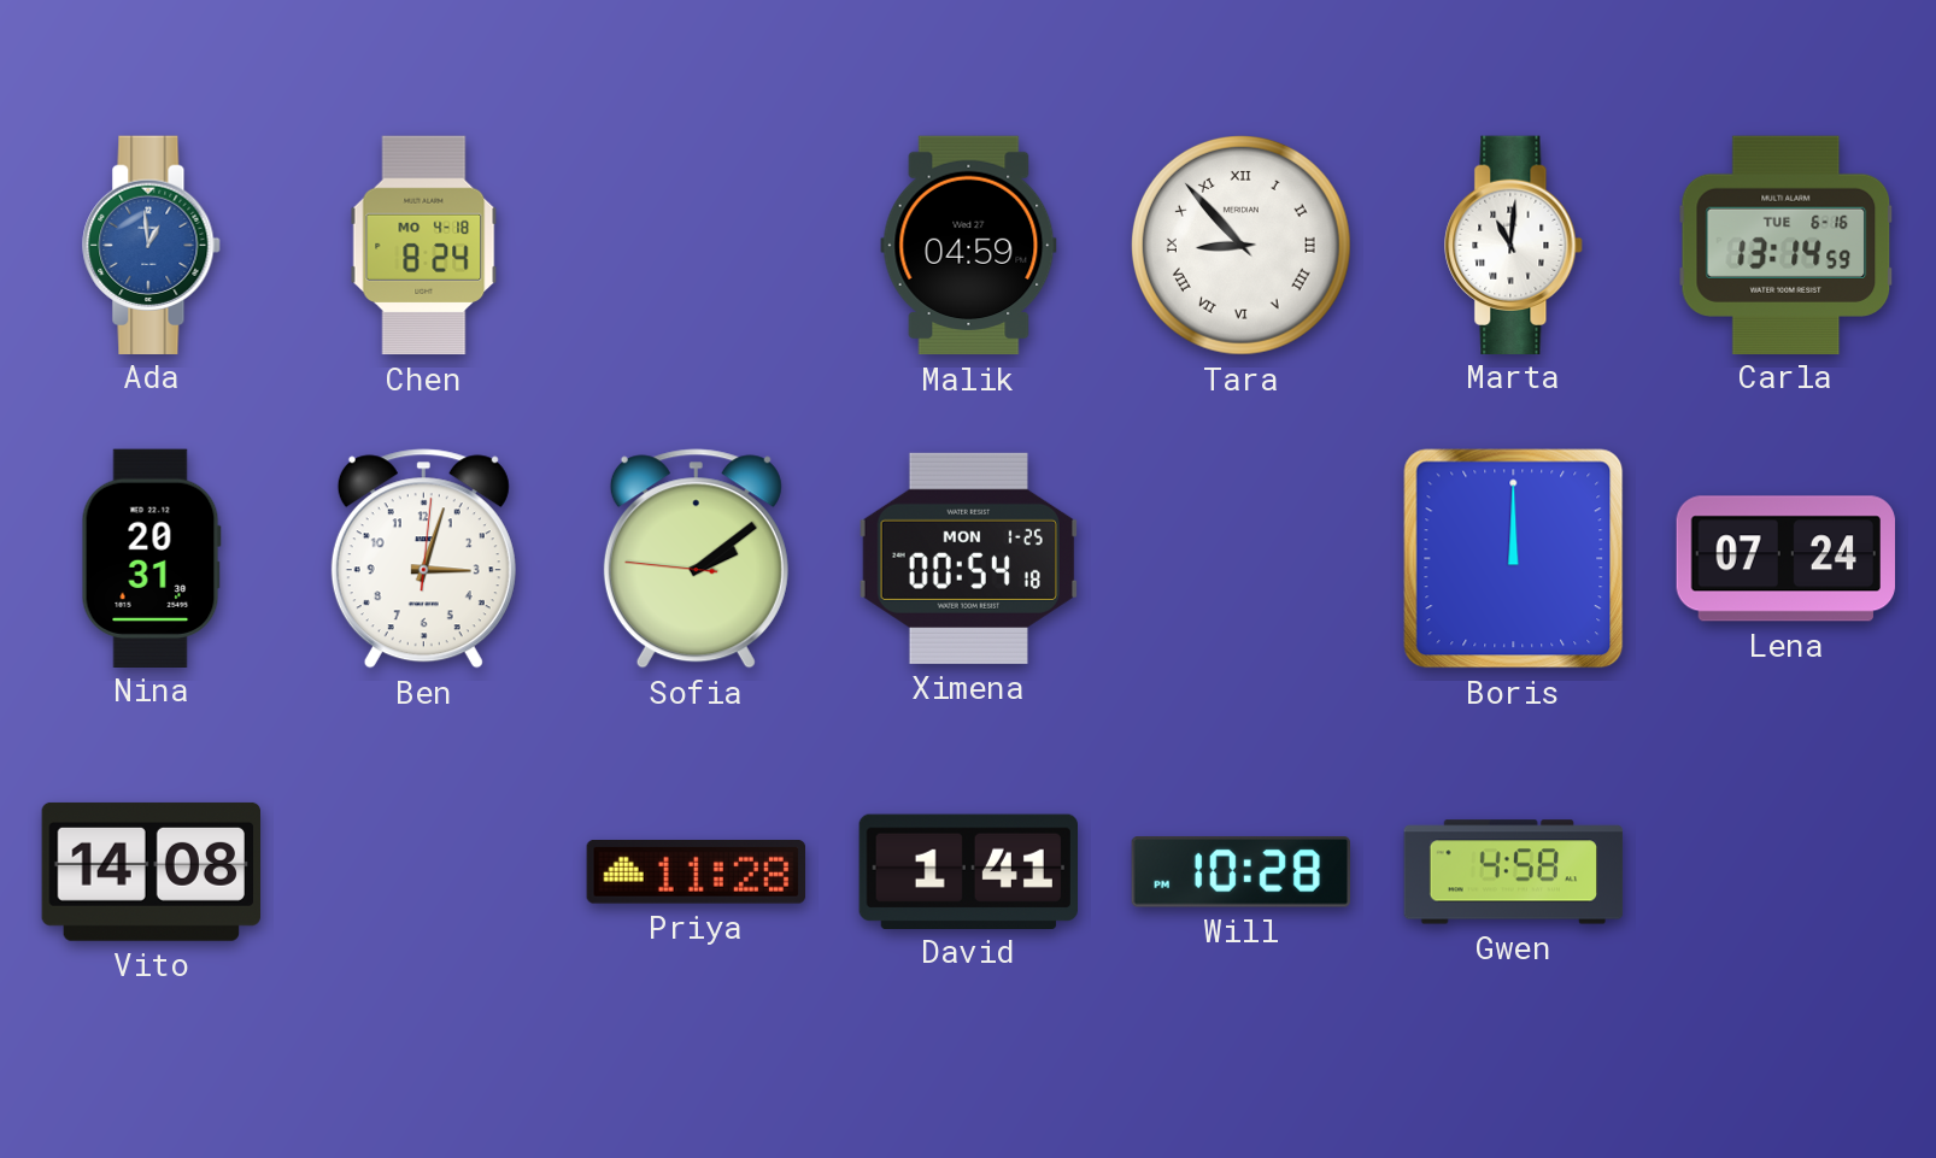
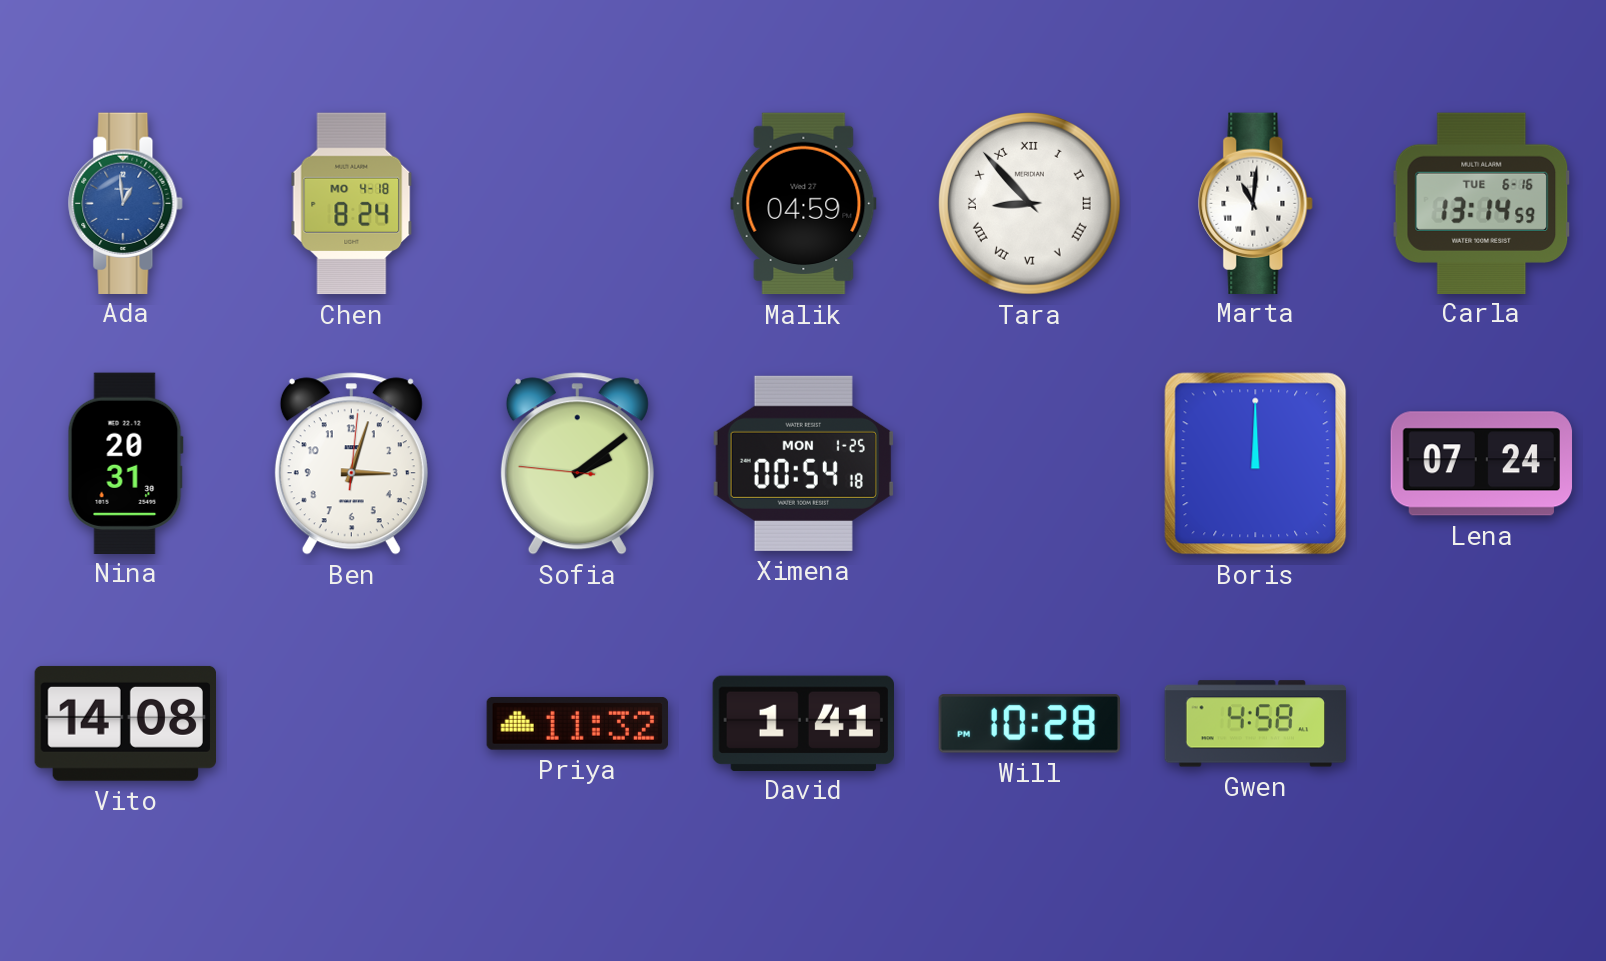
Priya: 11:28 -> 11:32 (577, 723)
